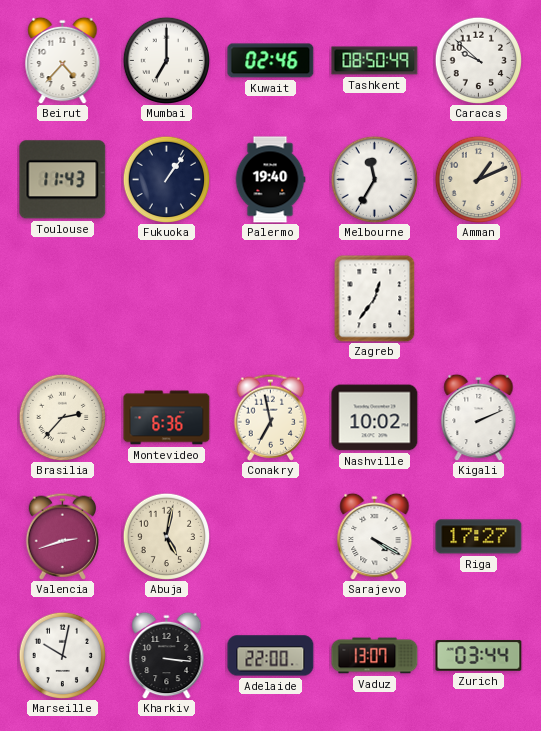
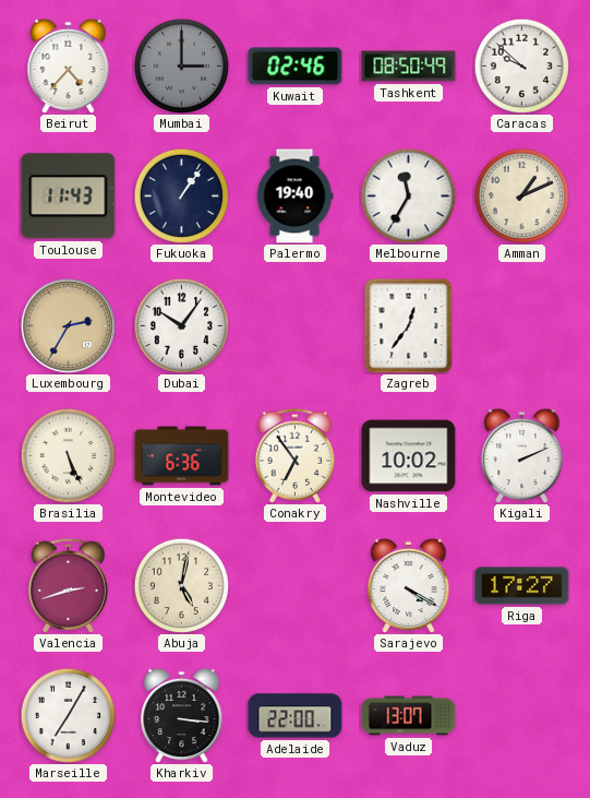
Mumbai: 7:00 -> 3:00 (181, 65)
Mumbai dial: white -> grey (181, 65)
Luxembourg: none -> 2:35 (68, 325)
Dubai: none -> 10:06 (181, 325)
Brasilia: 2:37 -> 5:26 (68, 455)
Conakry: 6:58 -> 6:54 (296, 455)
Marseille: 10:02 -> 7:05 (68, 715)
Zurich: 03:44 -> none (479, 656)
